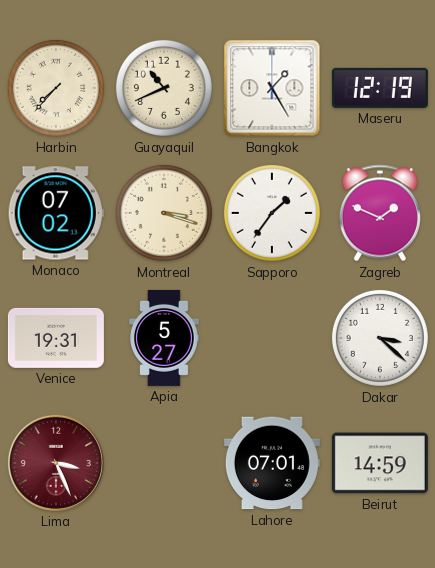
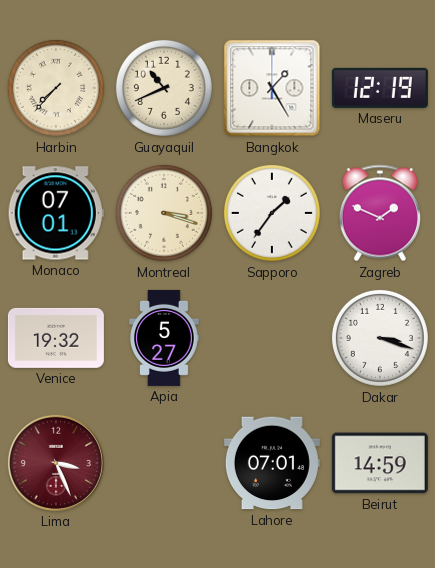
Monaco: 07:02 -> 07:01 (56, 213)
Venice: 19:31 -> 19:32 (56, 338)
Dakar: 3:22 -> 3:18 (380, 338)
